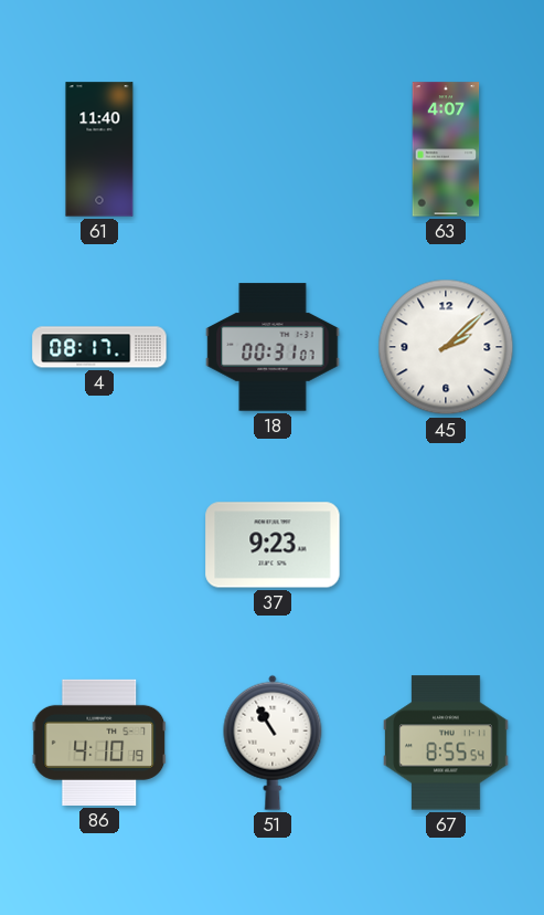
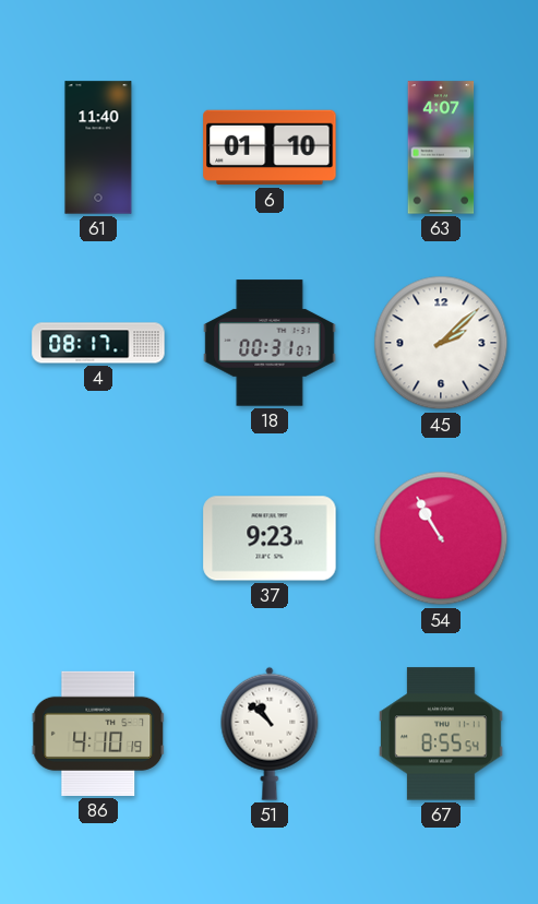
6: none -> 01:10 (270, 147)
54: none -> 10:55 (441, 538)
51: 10:55 -> 10:52 (270, 734)
